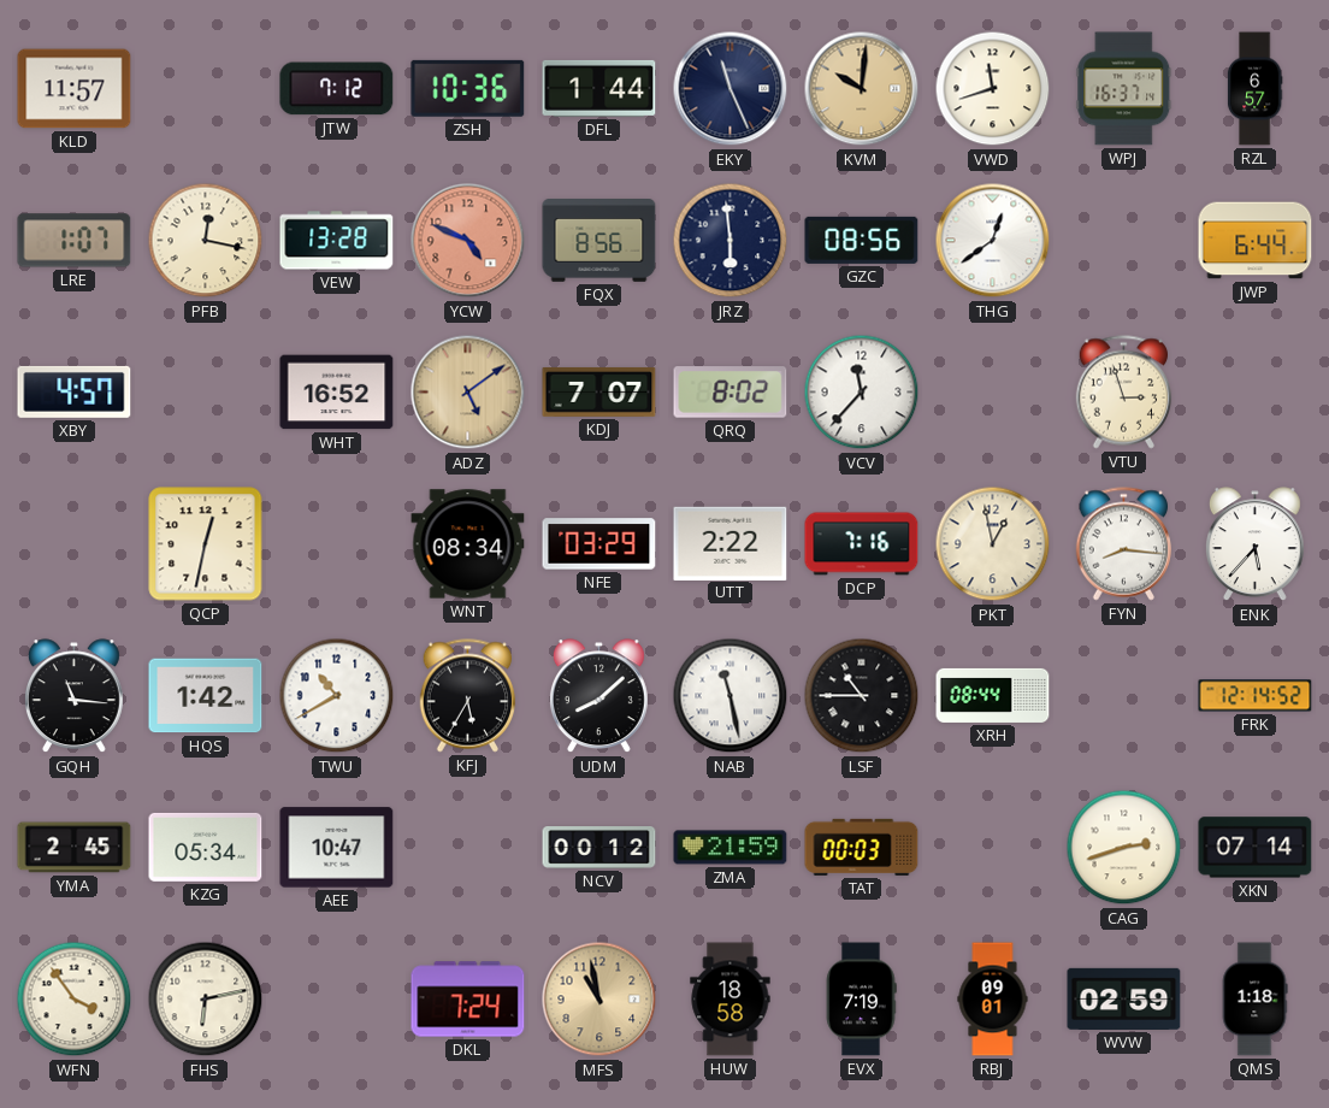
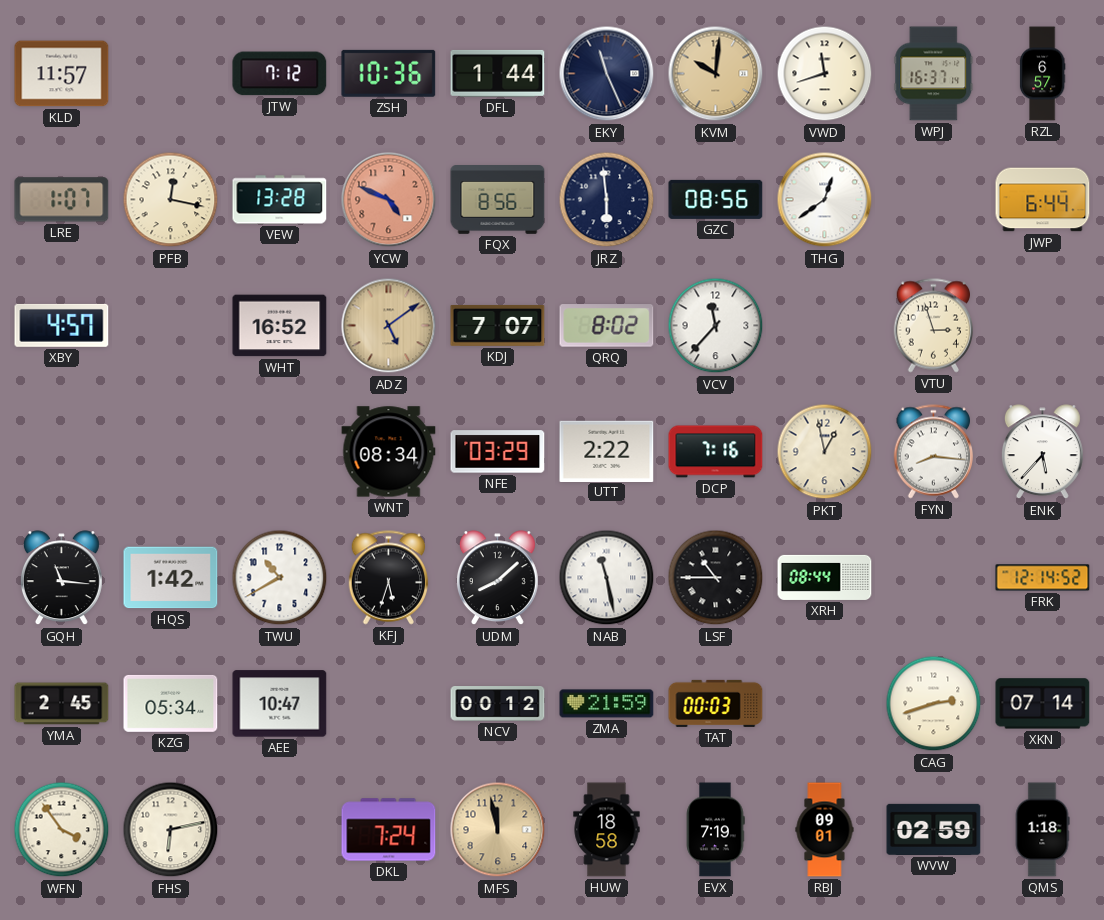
QCP: 12:32 -> none (206, 544)
KFJ: 5:35 -> 5:33 (389, 578)
MFS: 10:58 -> 11:58 (498, 830)
